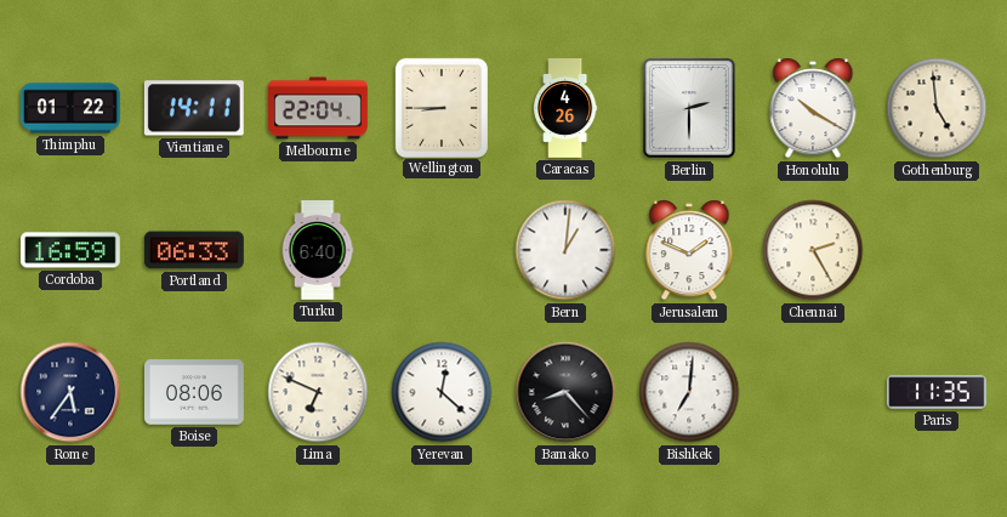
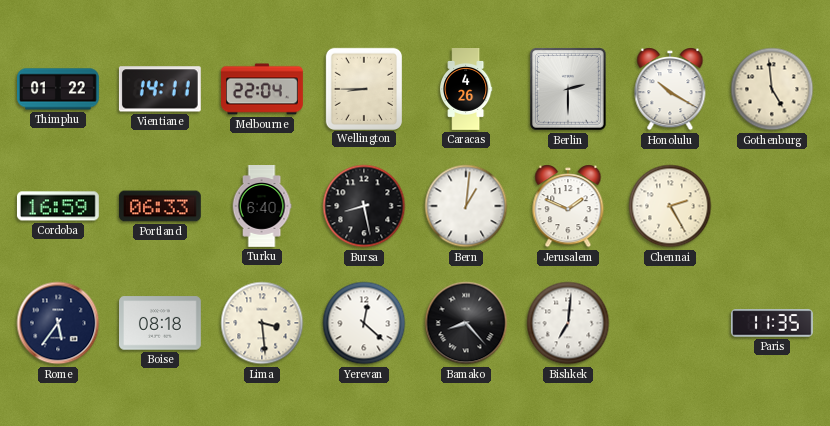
Bursa: none -> 8:28 (364, 206)
Boise: 08:06 -> 08:18 (161, 323)
Lima: 6:49 -> 3:29 (262, 323)
